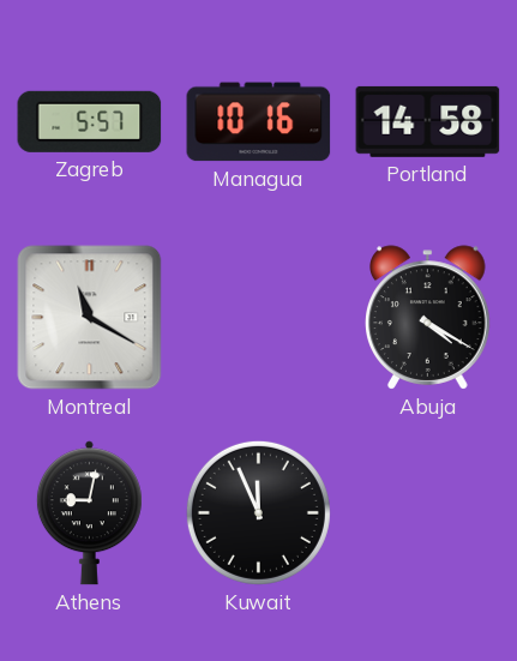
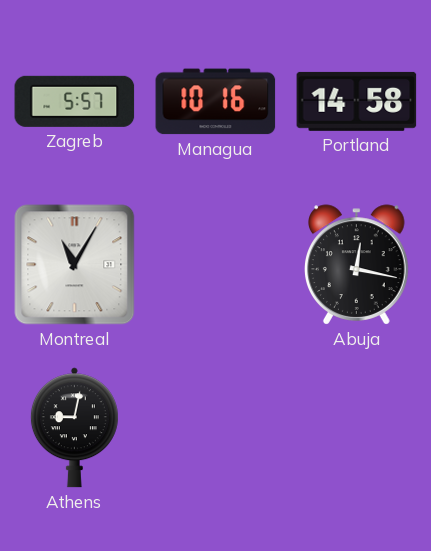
Montreal: 11:20 -> 11:05 (75, 265)
Abuja: 4:20 -> 12:17 (357, 265)
Kuwait: 11:56 -> none (258, 512)
